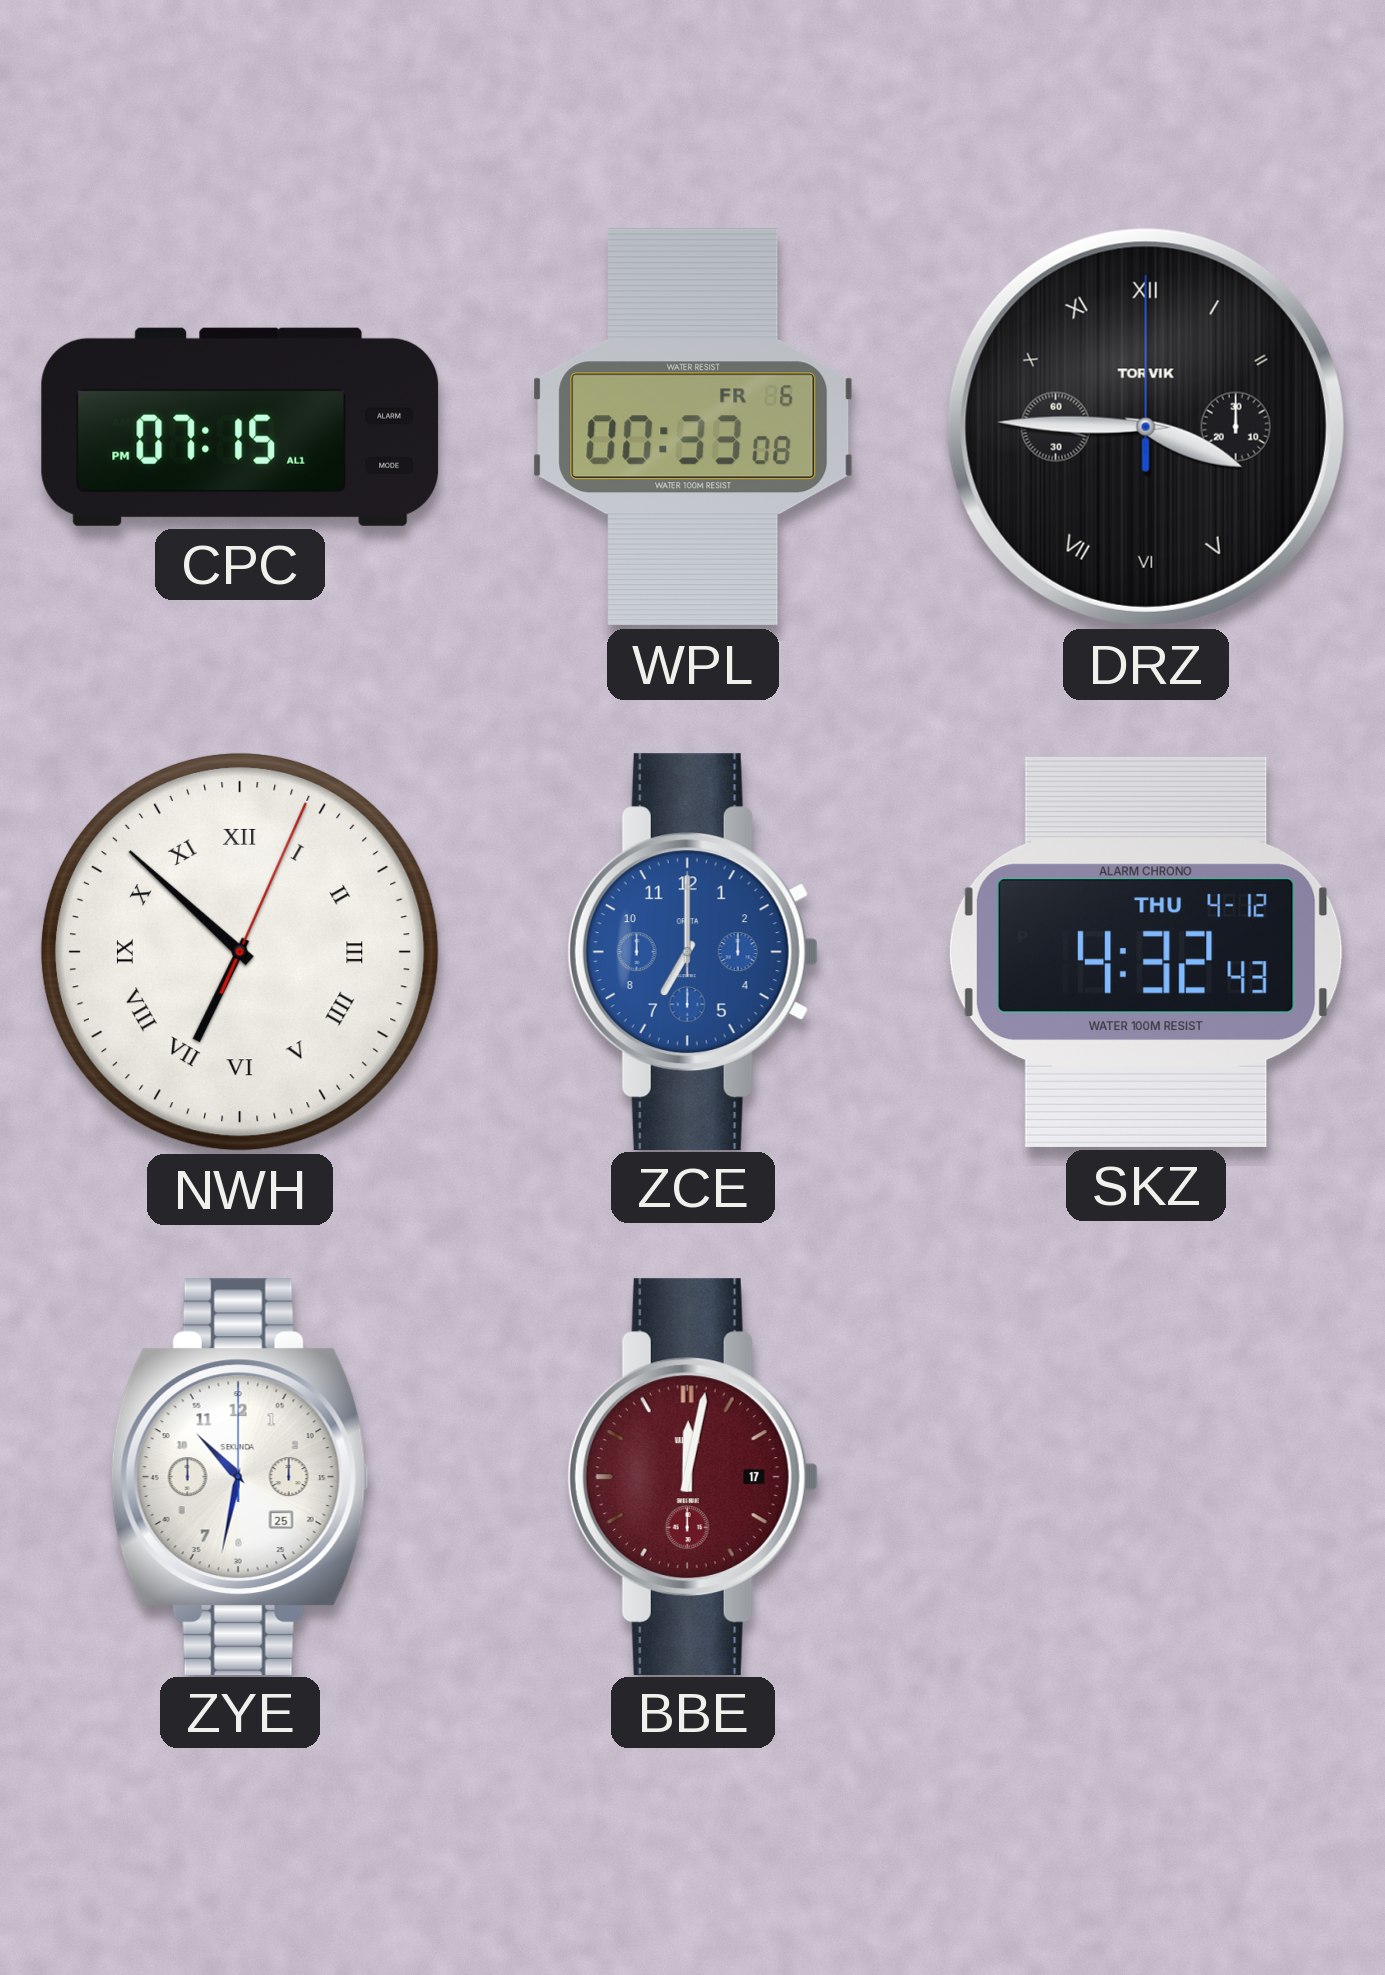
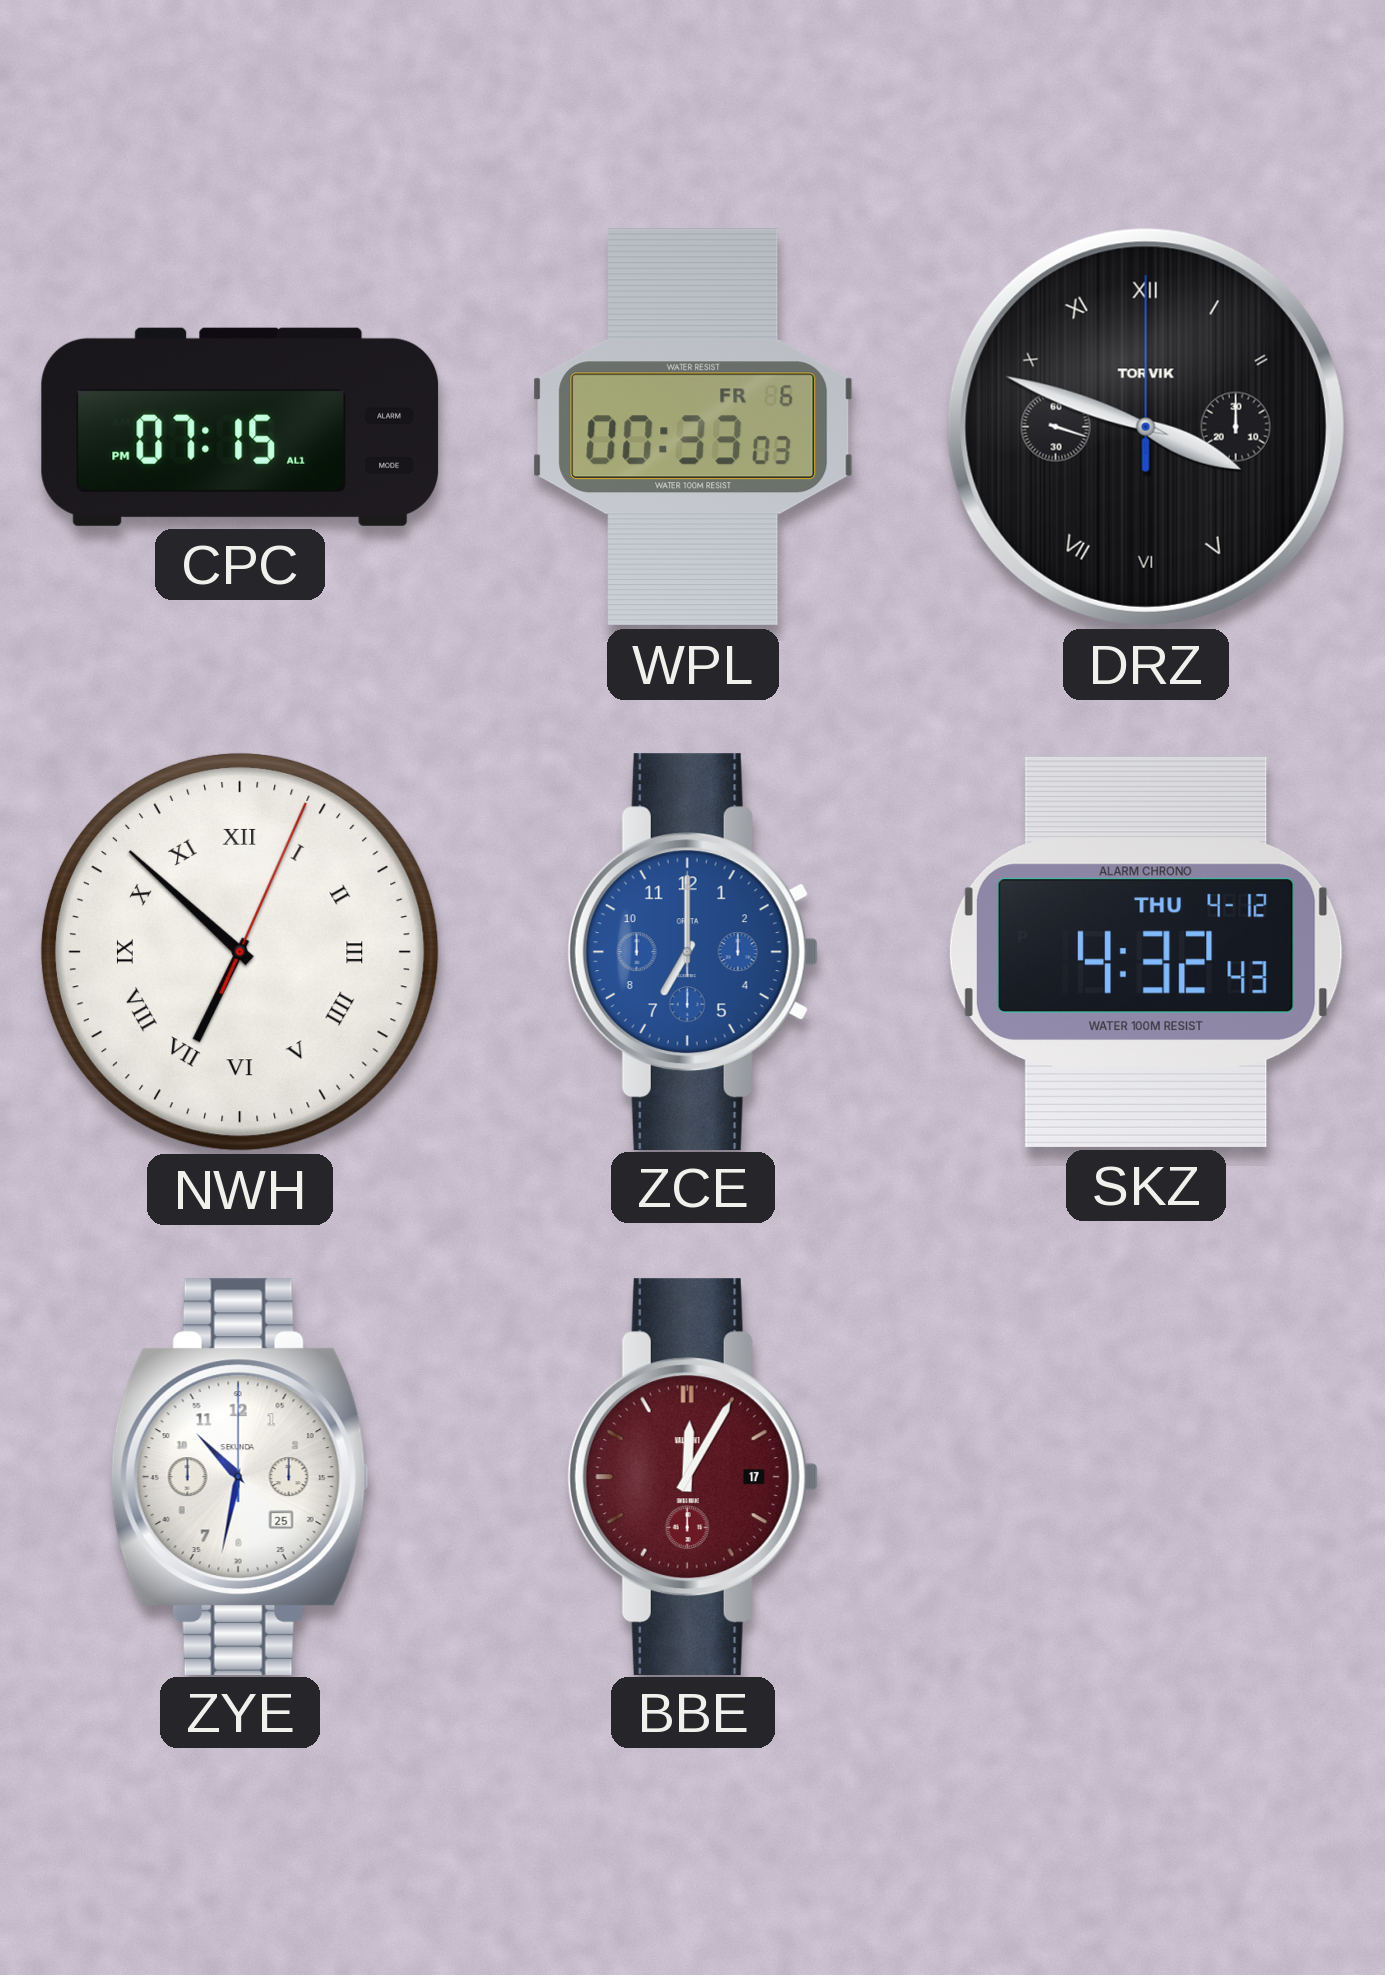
WPL: 00:33:08 -> 00:33:03 (693, 427)
DRZ: 3:45 -> 3:48 (1146, 427)
BBE: 12:02 -> 12:05 (693, 1476)
